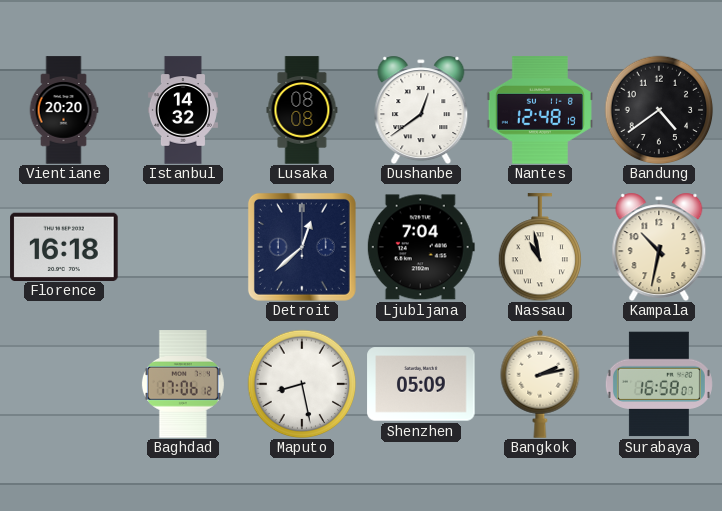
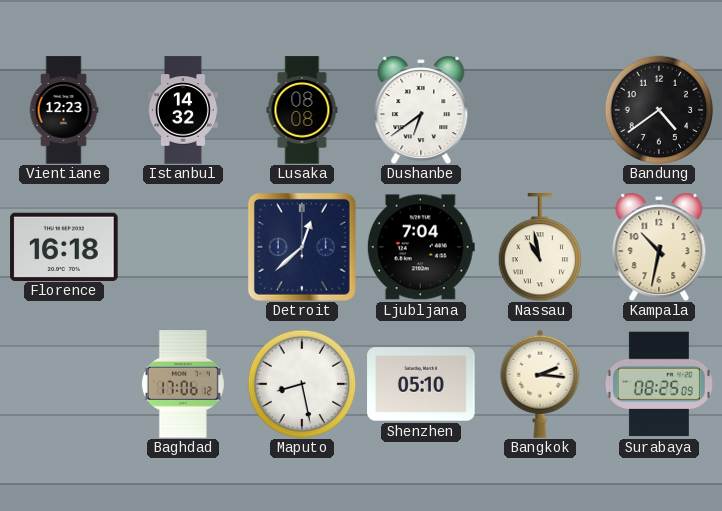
Vientiane: 20:20 -> 12:23 (64, 110)
Dushanbe: 12:39 -> 6:39 (421, 110)
Nantes: 12:48 -> none (540, 110)
Shenzhen: 05:09 -> 05:10 (421, 384)
Bangkok: 2:13 -> 2:16 (540, 384)
Surabaya: 16:58 -> 08:25 (659, 384)
